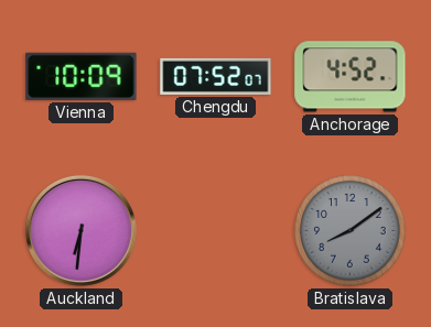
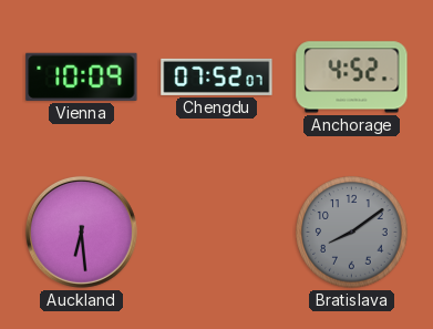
Auckland: 6:31 -> 6:29 (81, 232)
